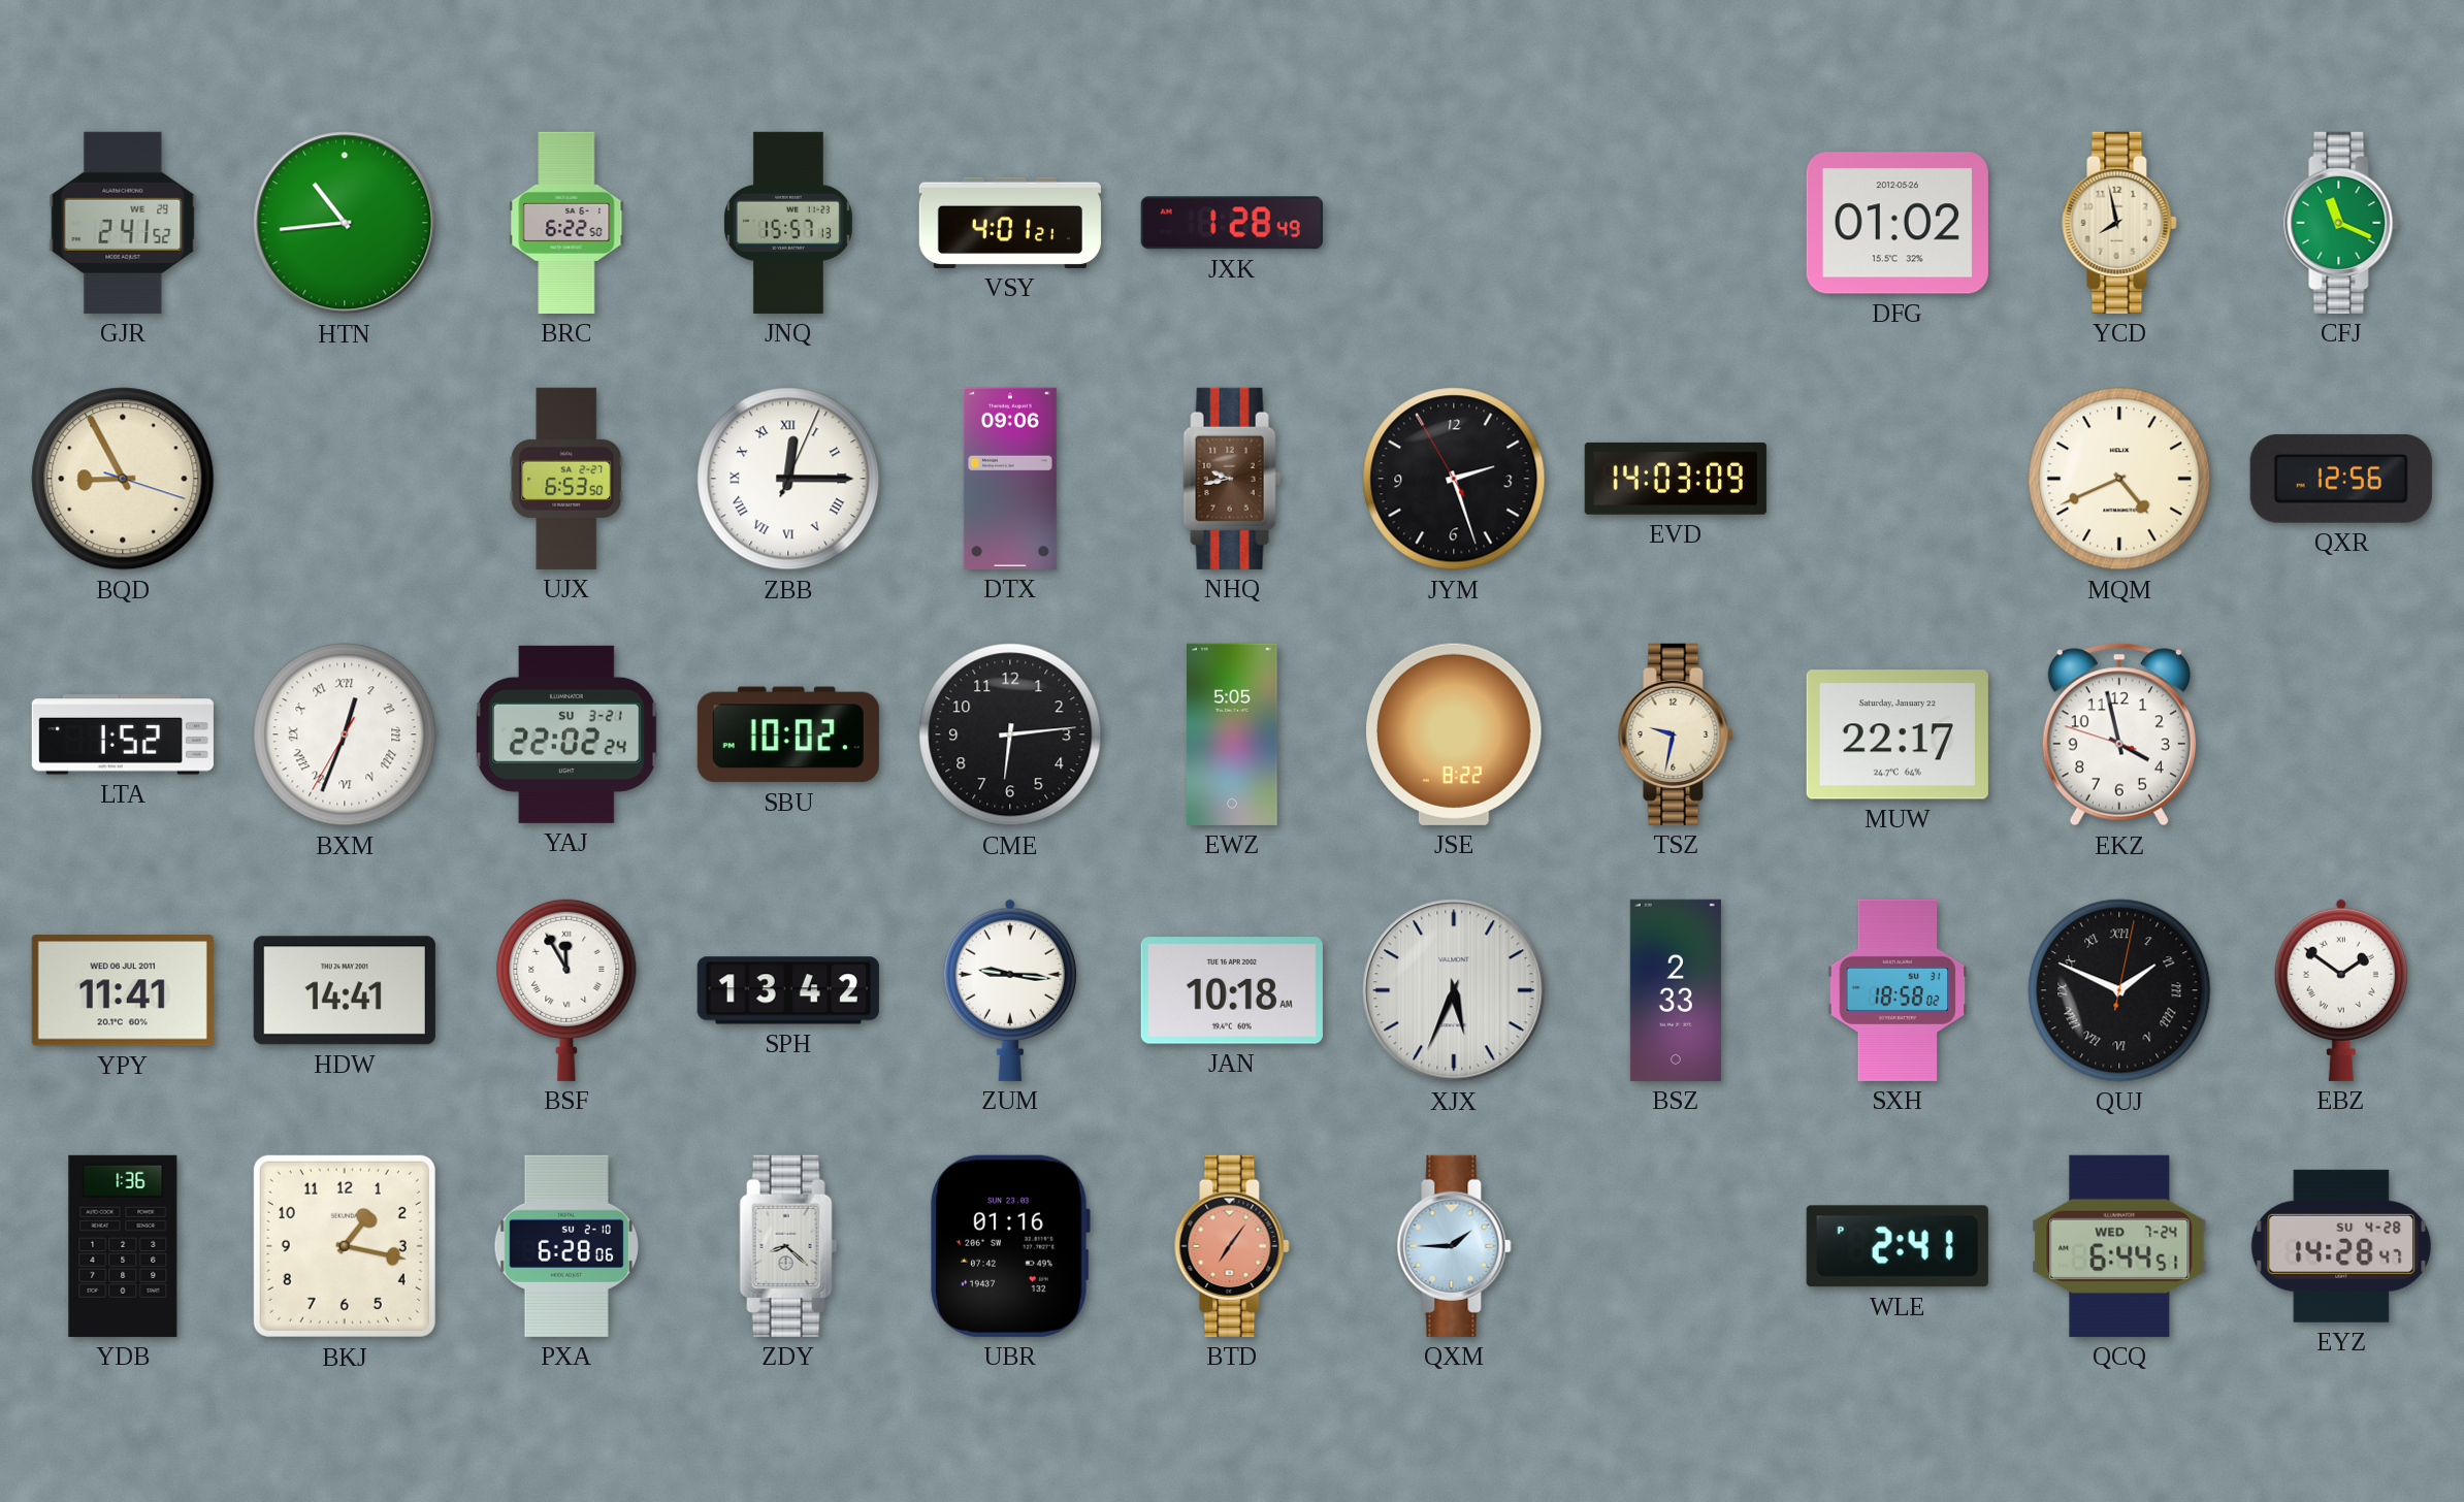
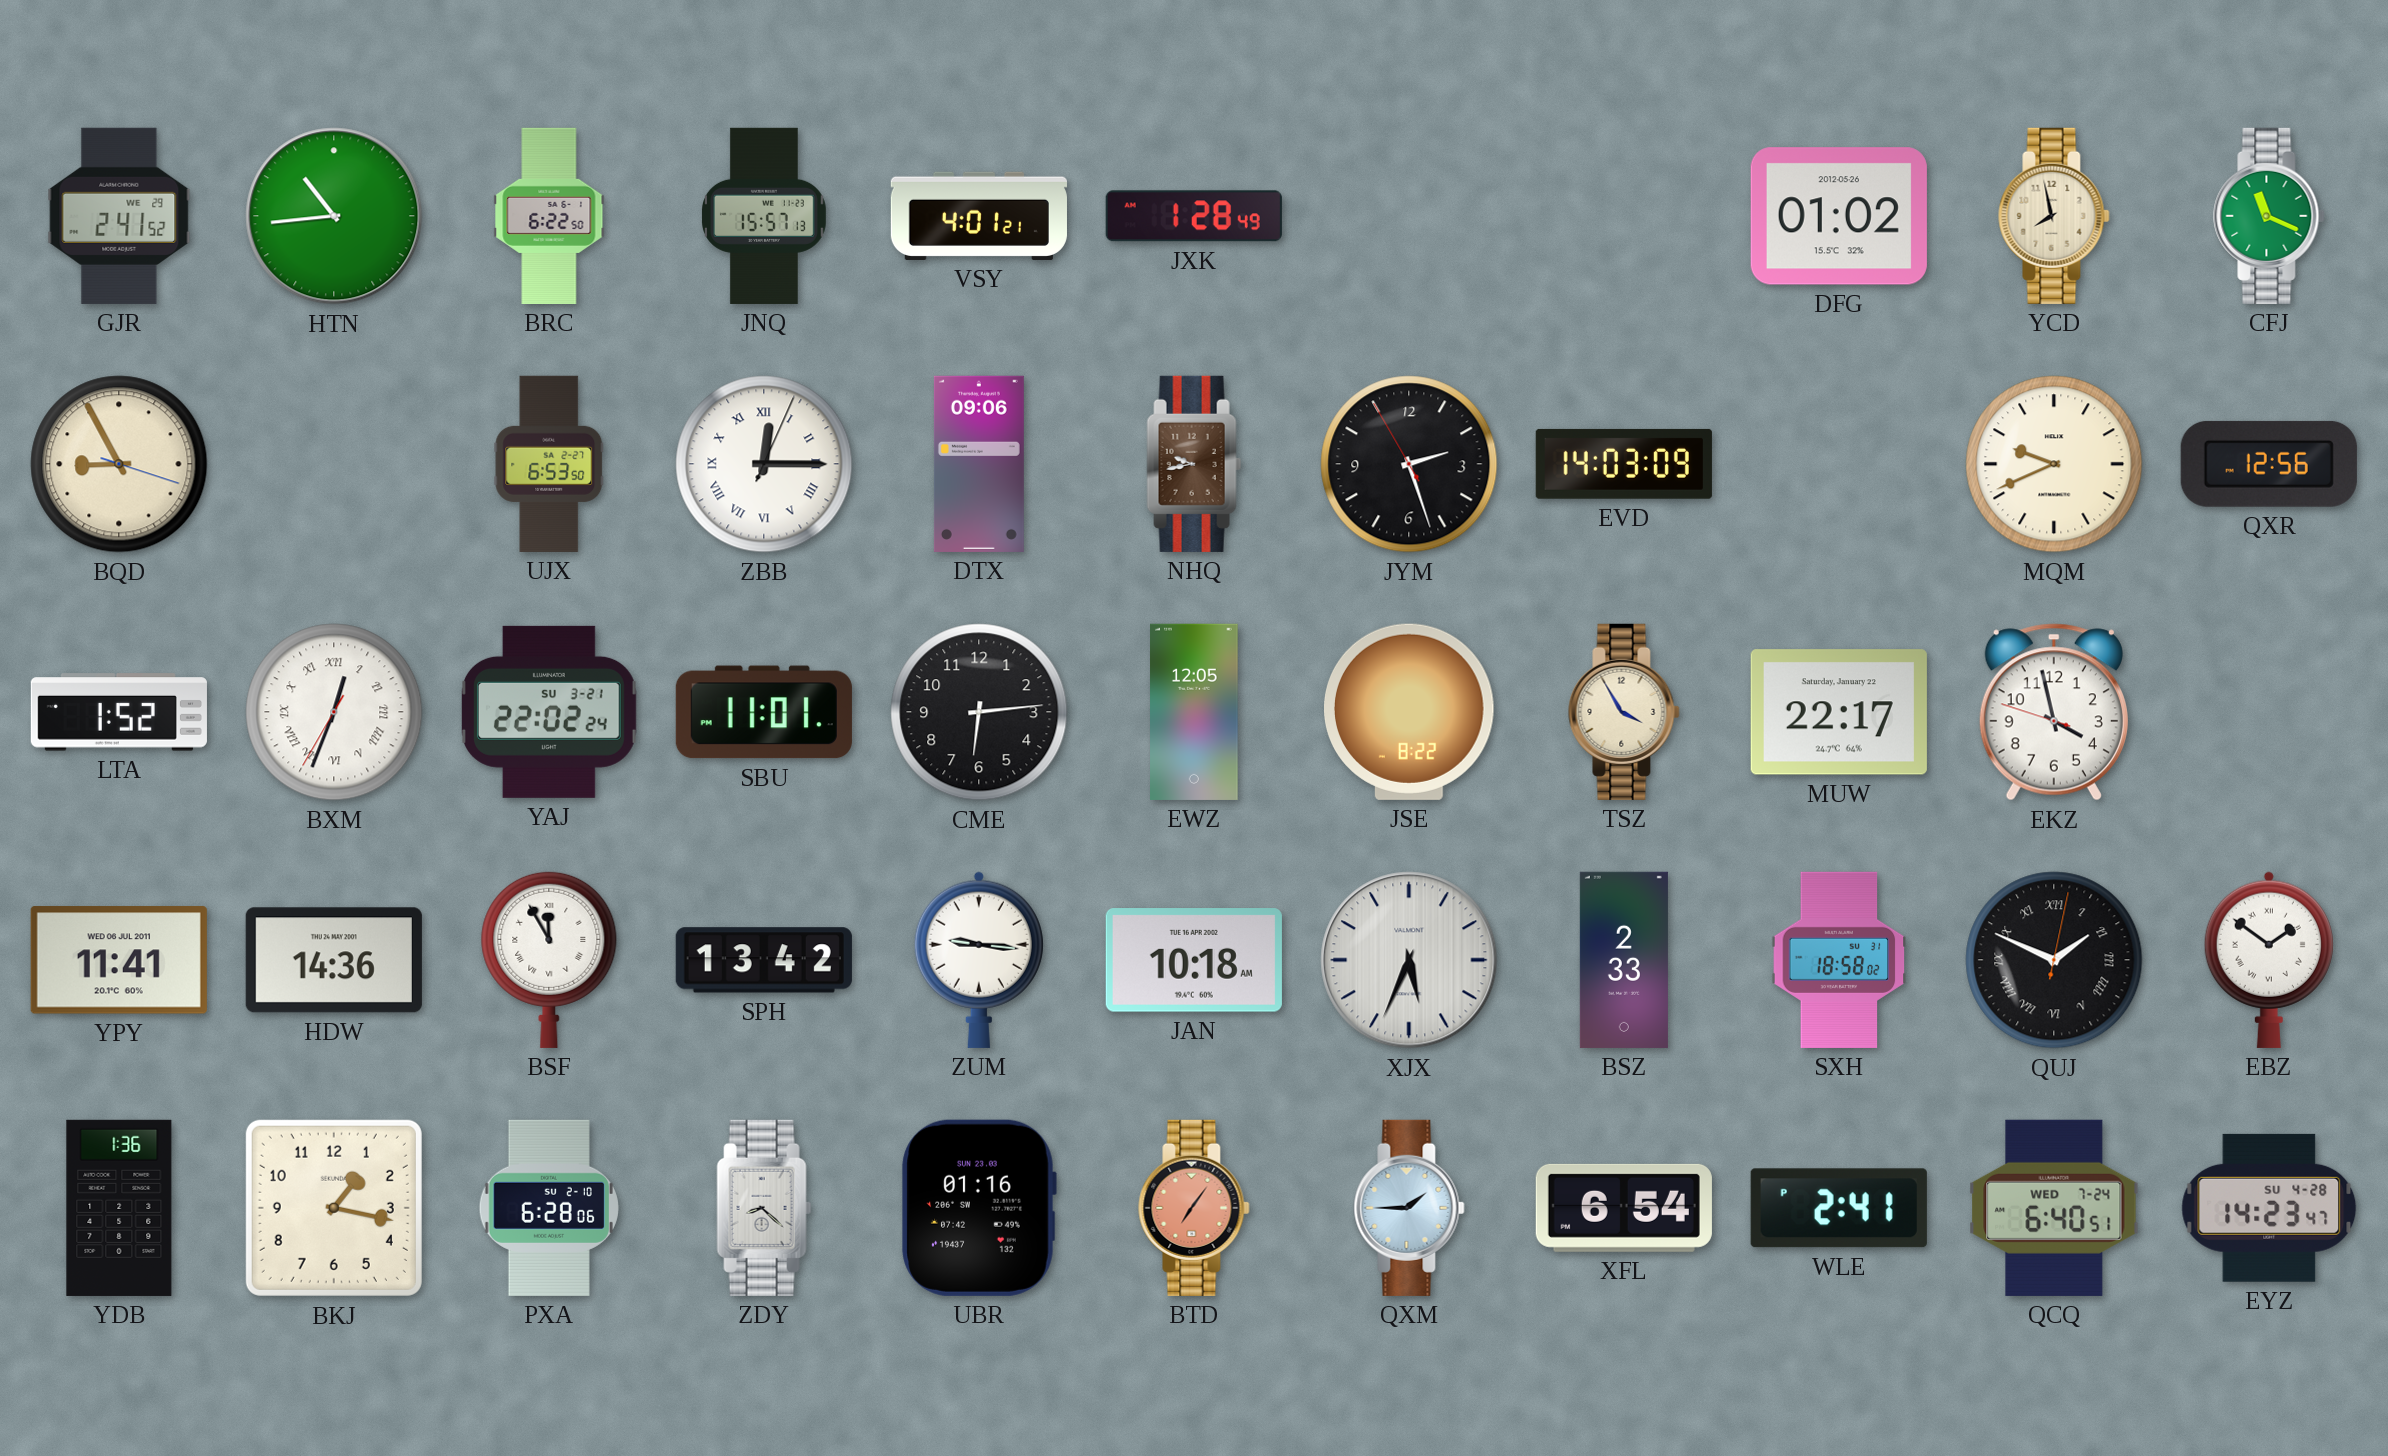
MQM: 4:41 -> 9:41 (2054, 464)
SBU: 10:02 -> 11:01 (764, 712)
EWZ: 5:05 -> 12:05 (1194, 712)
TSZ: 9:32 -> 3:55 (1624, 712)
HDW: 14:41 -> 14:36 (334, 960)
XFL: none -> 6:54 (1624, 1208)
QCQ: 6:44 -> 6:40 (2054, 1208)
EYZ: 14:28 -> 14:23 (2269, 1208)
